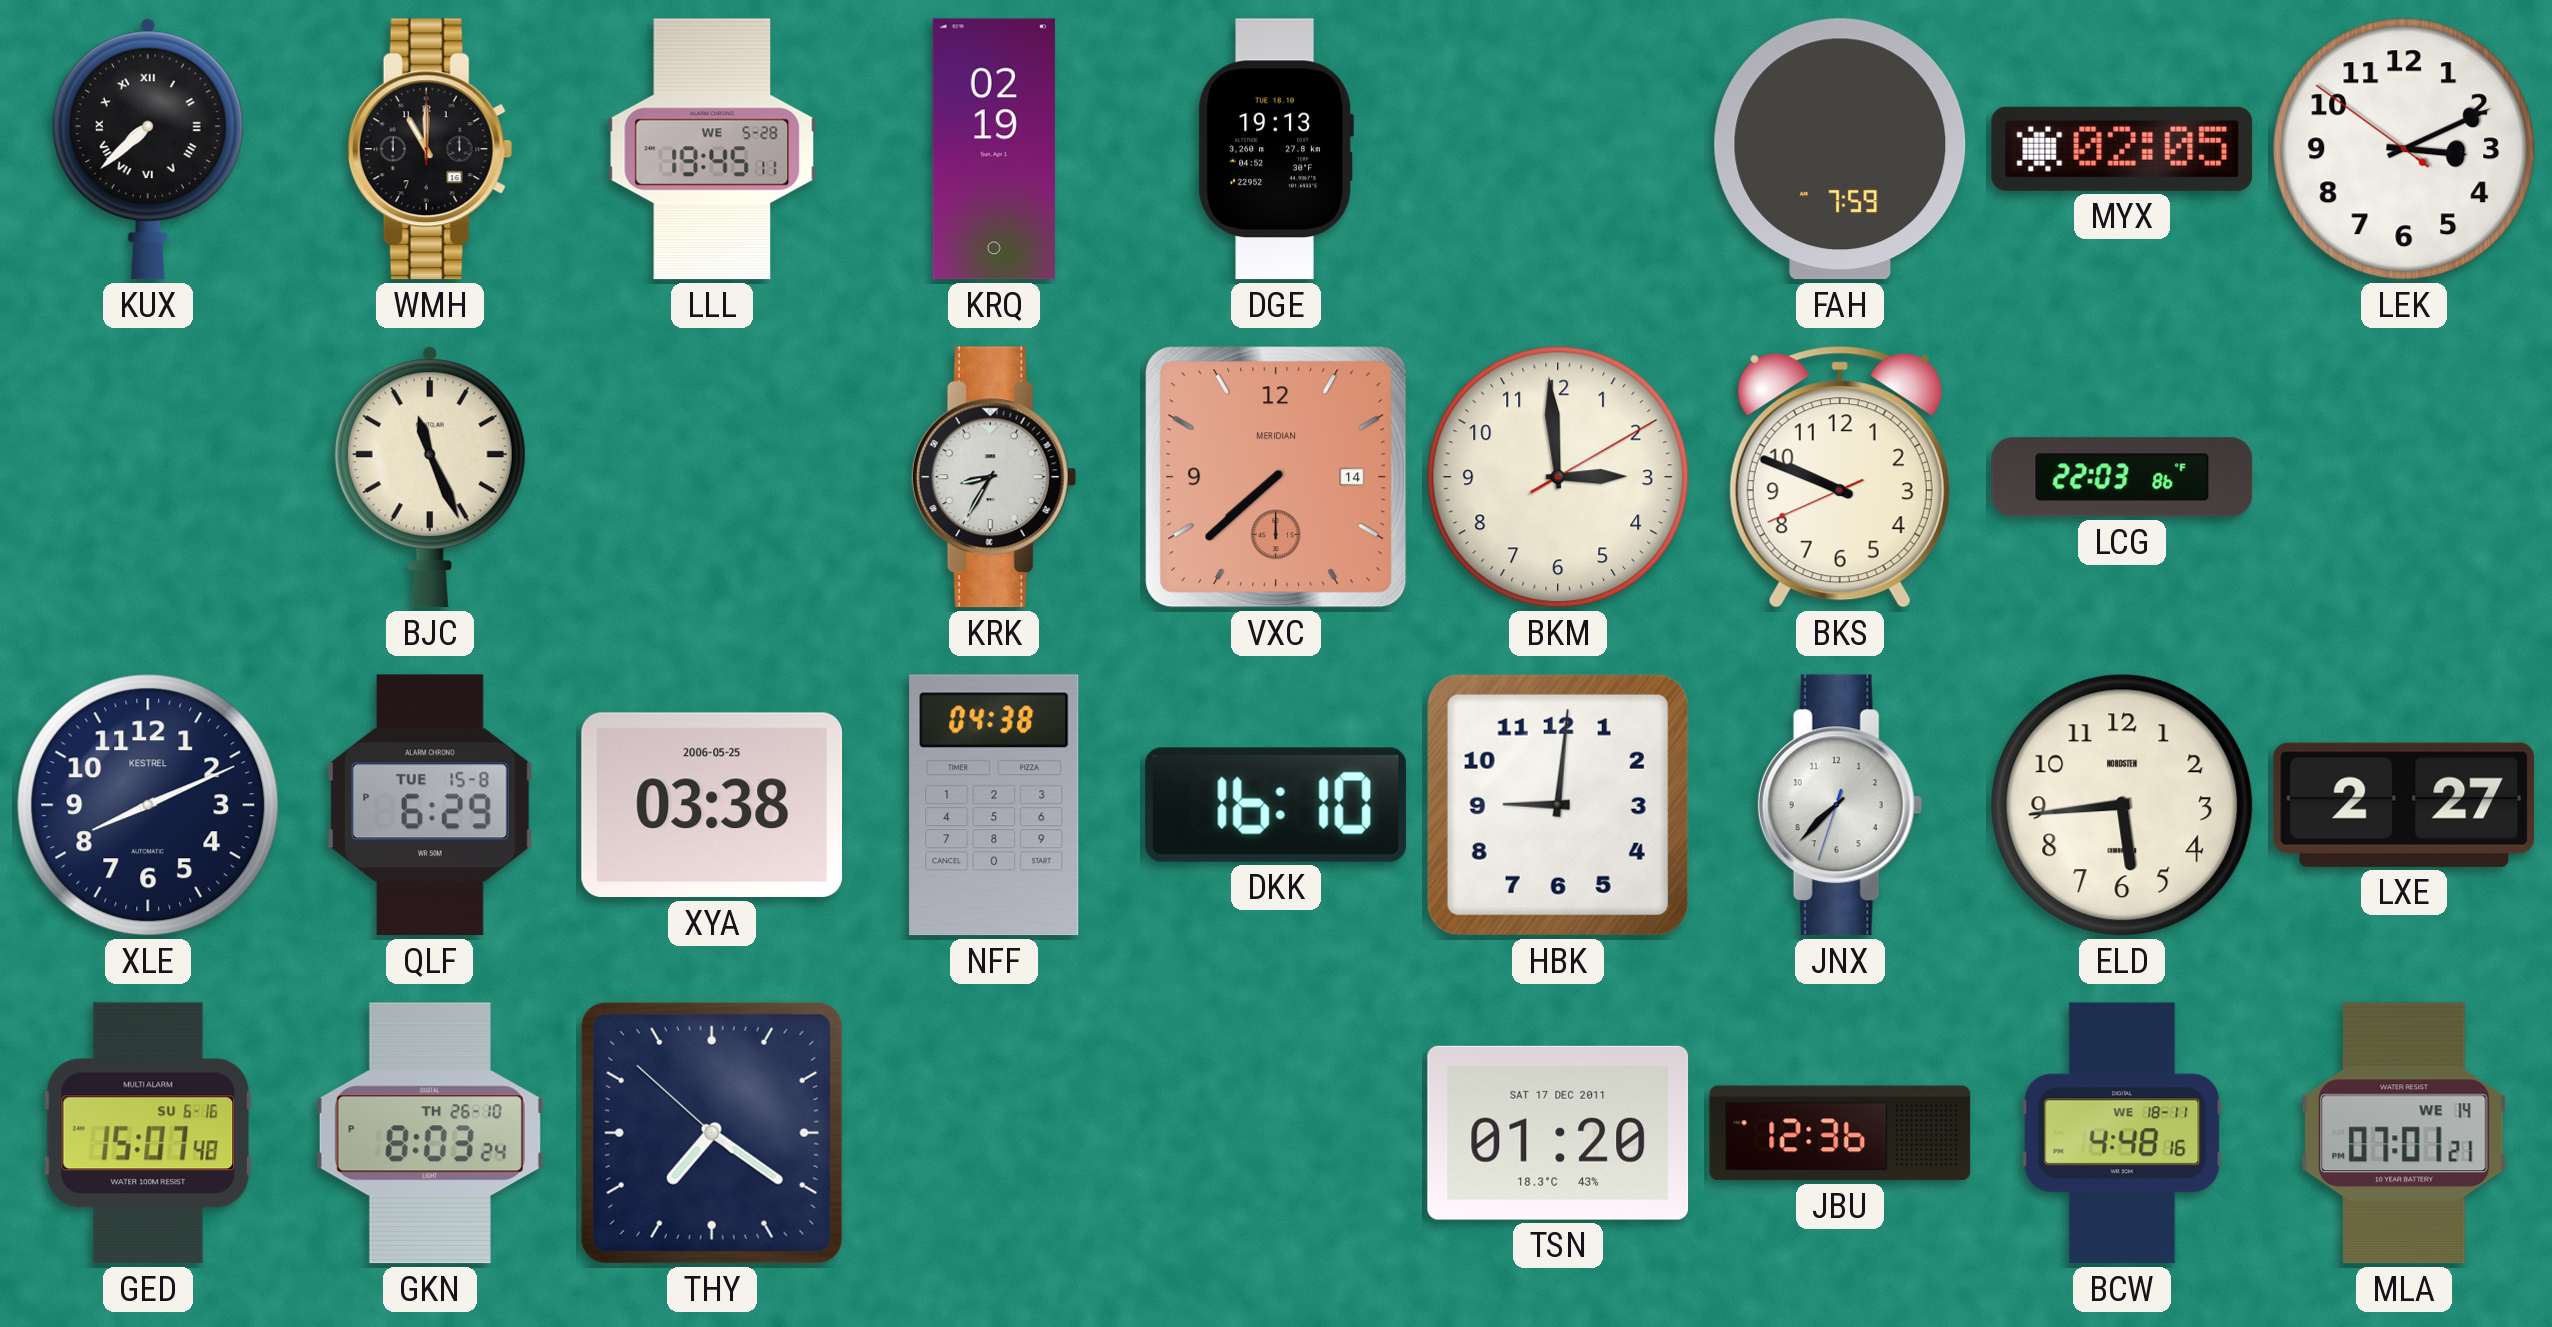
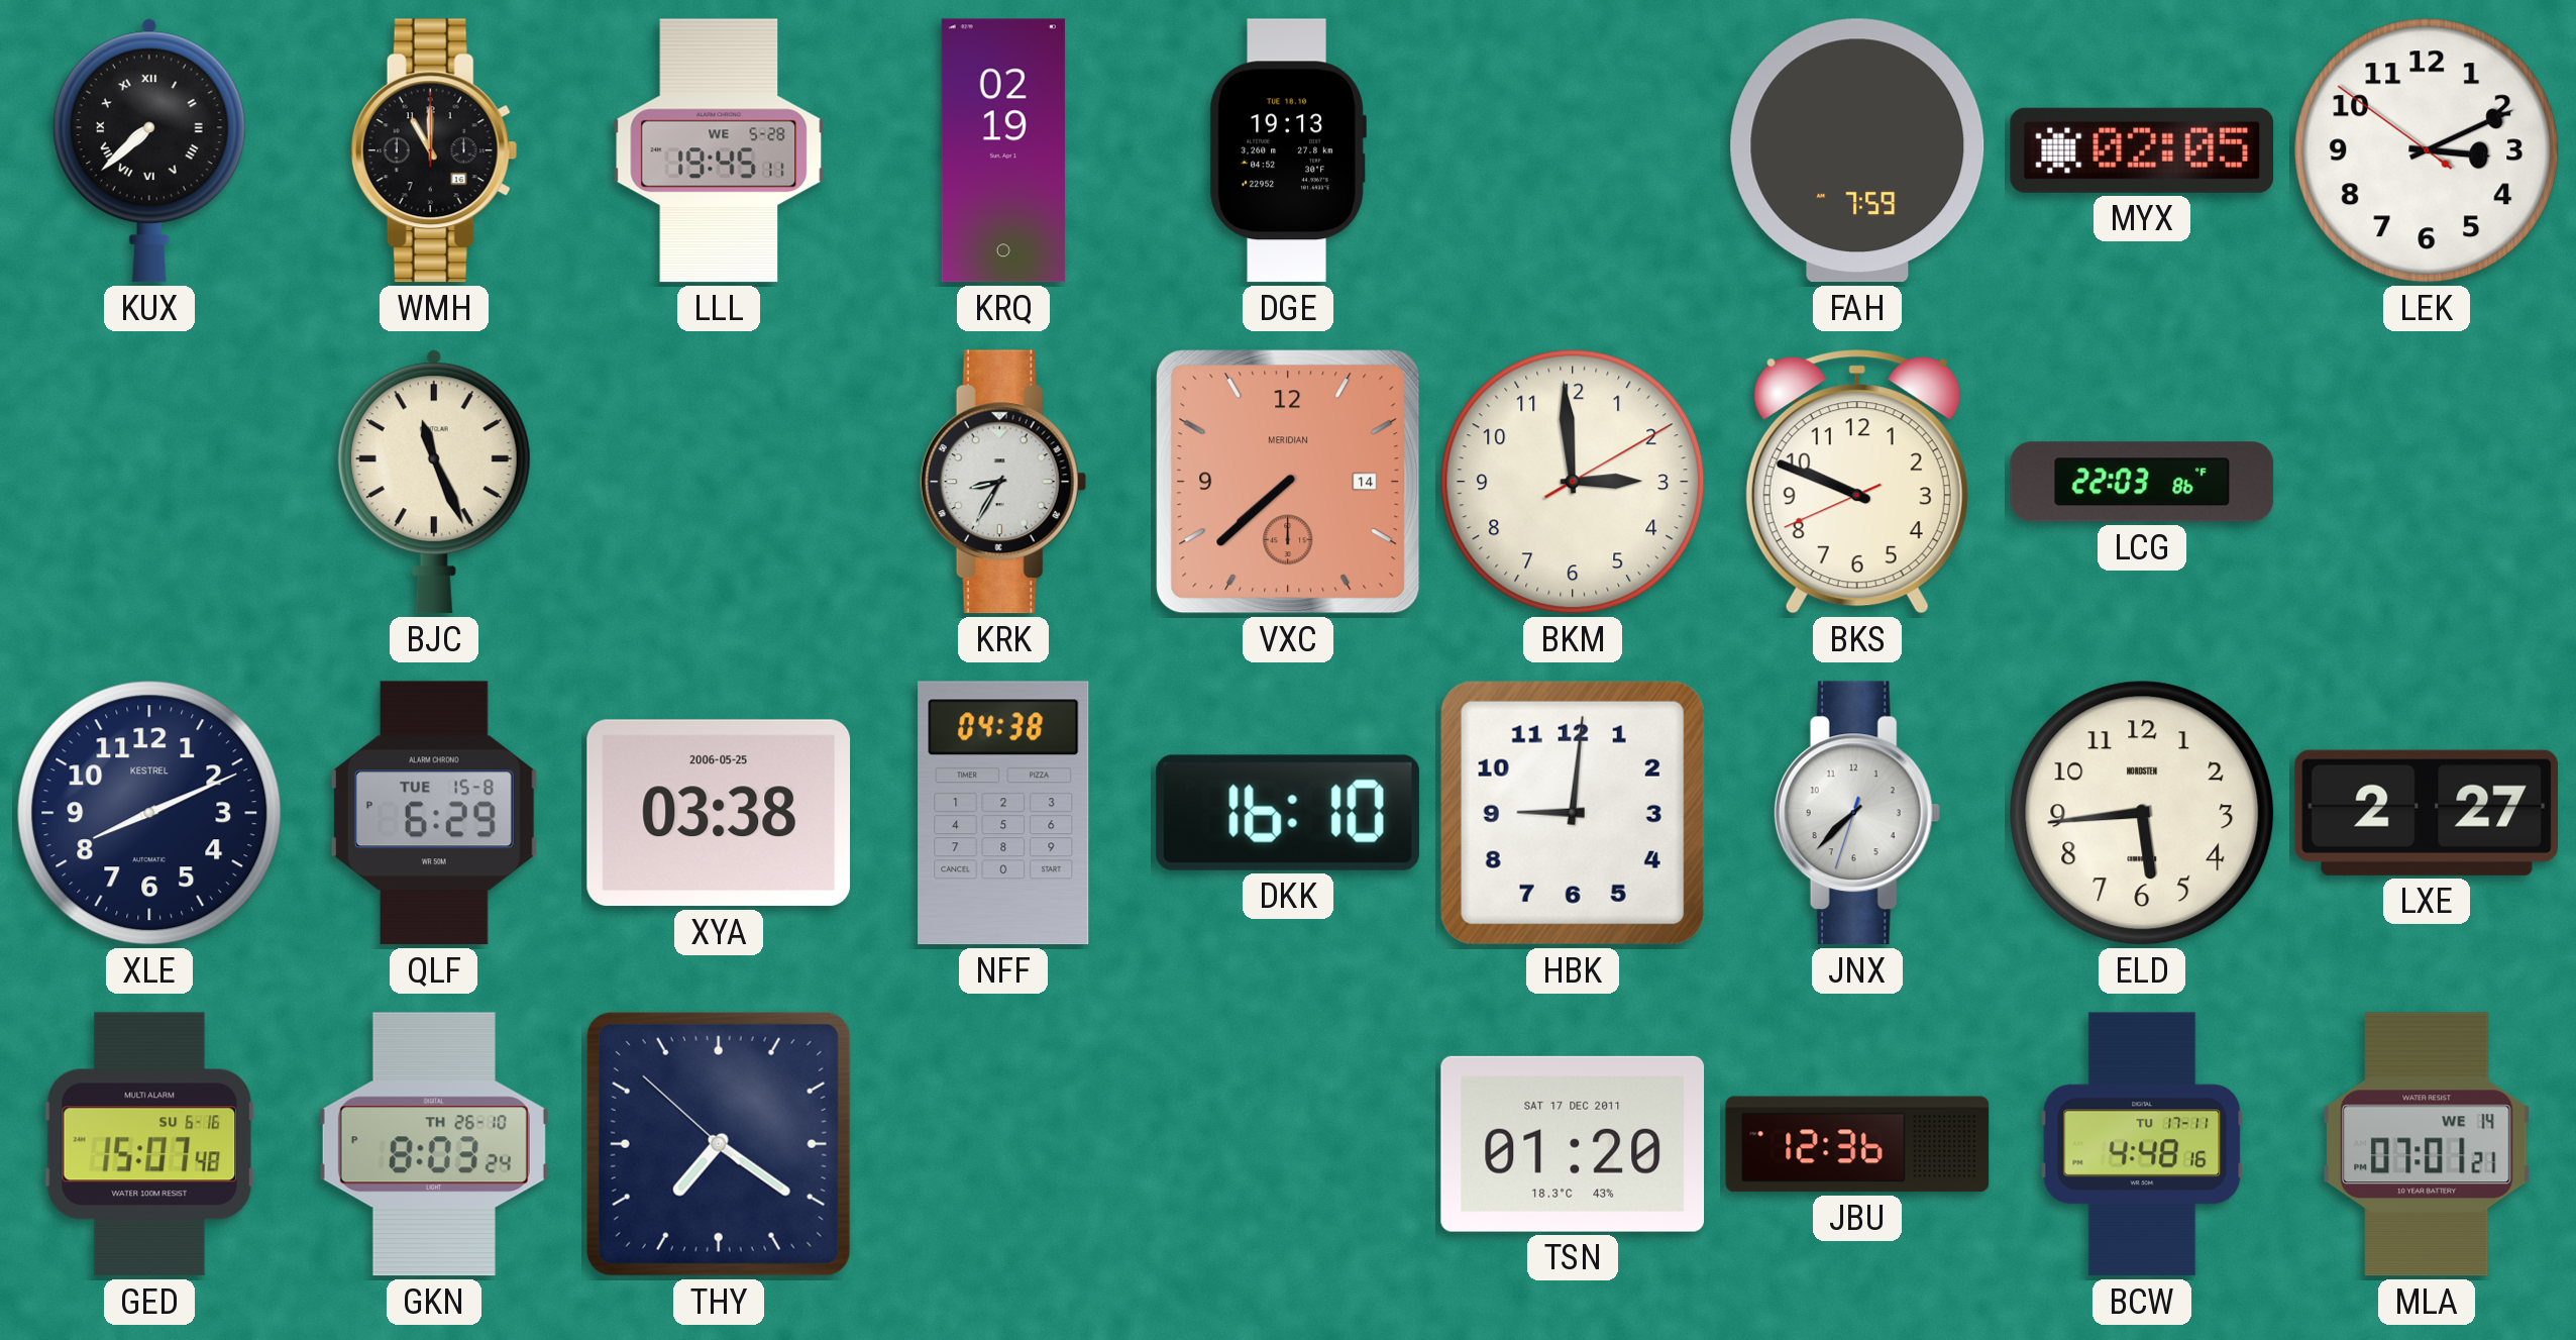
BCW date: WE 18-11 -> TU 17-11 (2142, 1144)
